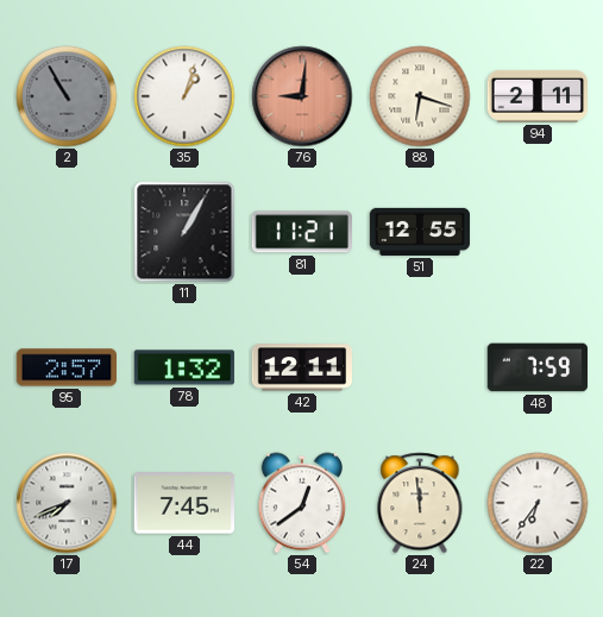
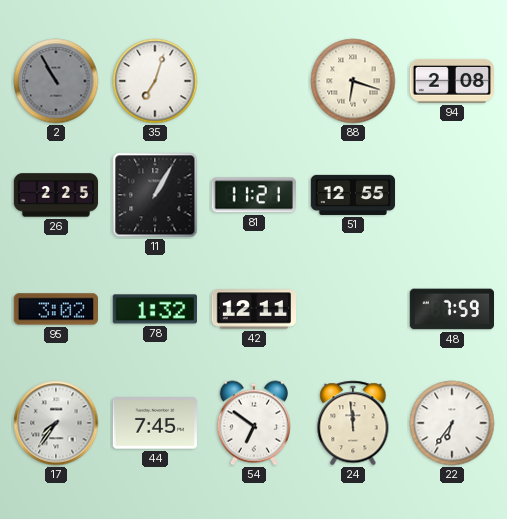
35: 1:03 -> 7:03 (155, 81)
76: 9:01 -> none (302, 96)
94: 2:11 -> 2:08 (451, 81)
26: none -> 2:25 (56, 195)
95: 2:57 -> 3:02 (55, 309)
17: 7:41 -> 7:36 (56, 423)
54: 12:39 -> 6:51 (254, 423)
